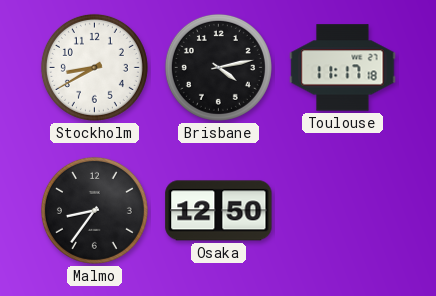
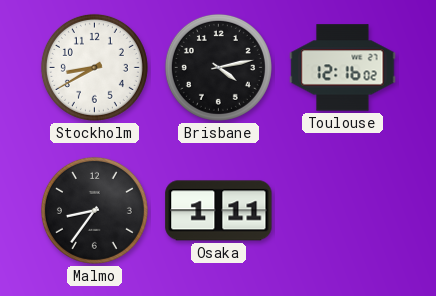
Toulouse: 11:17 -> 12:16 (343, 68)
Osaka: 12:50 -> 1:11 (219, 211)
